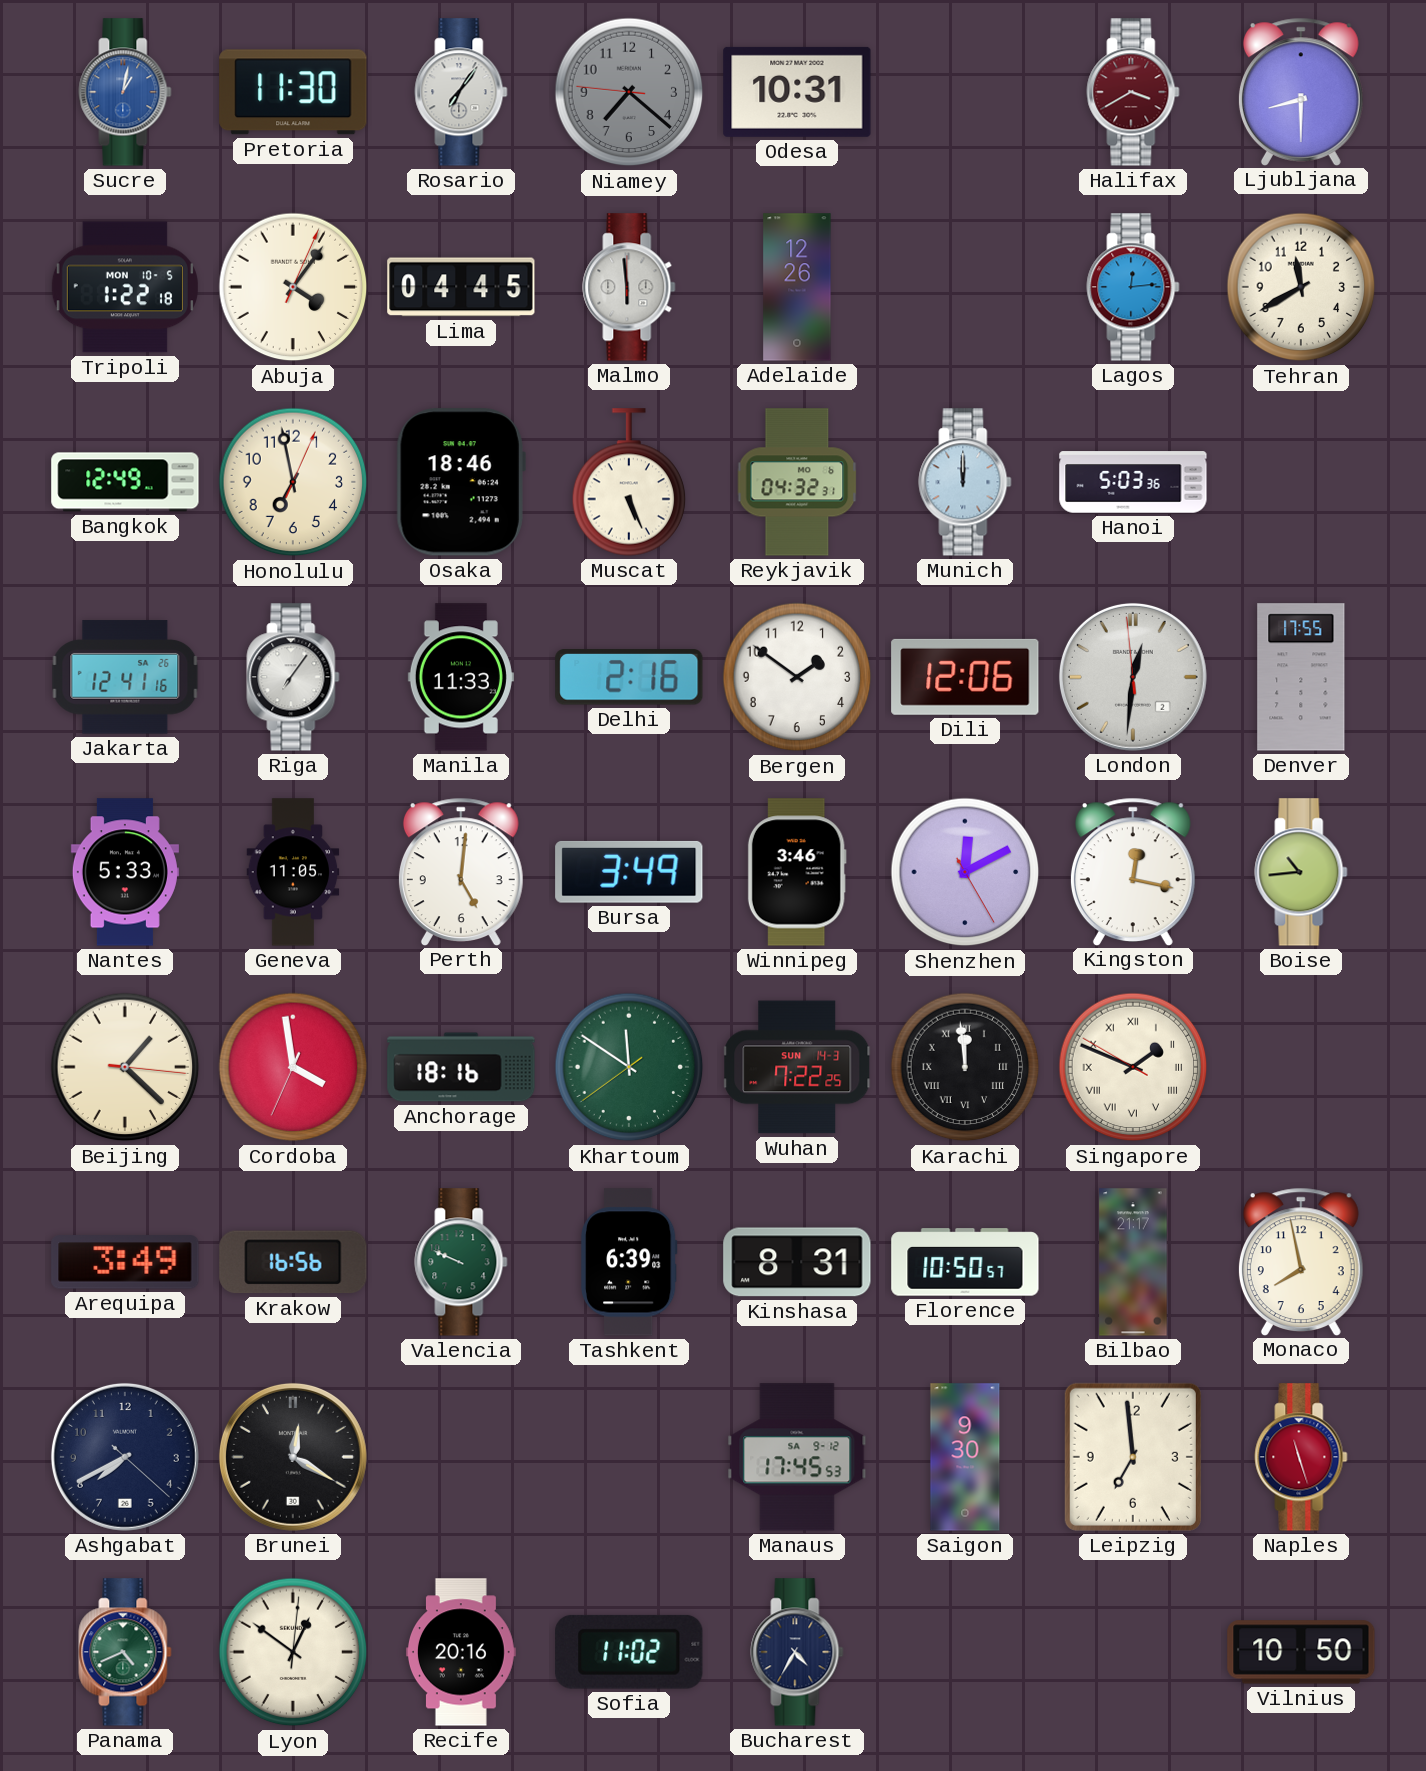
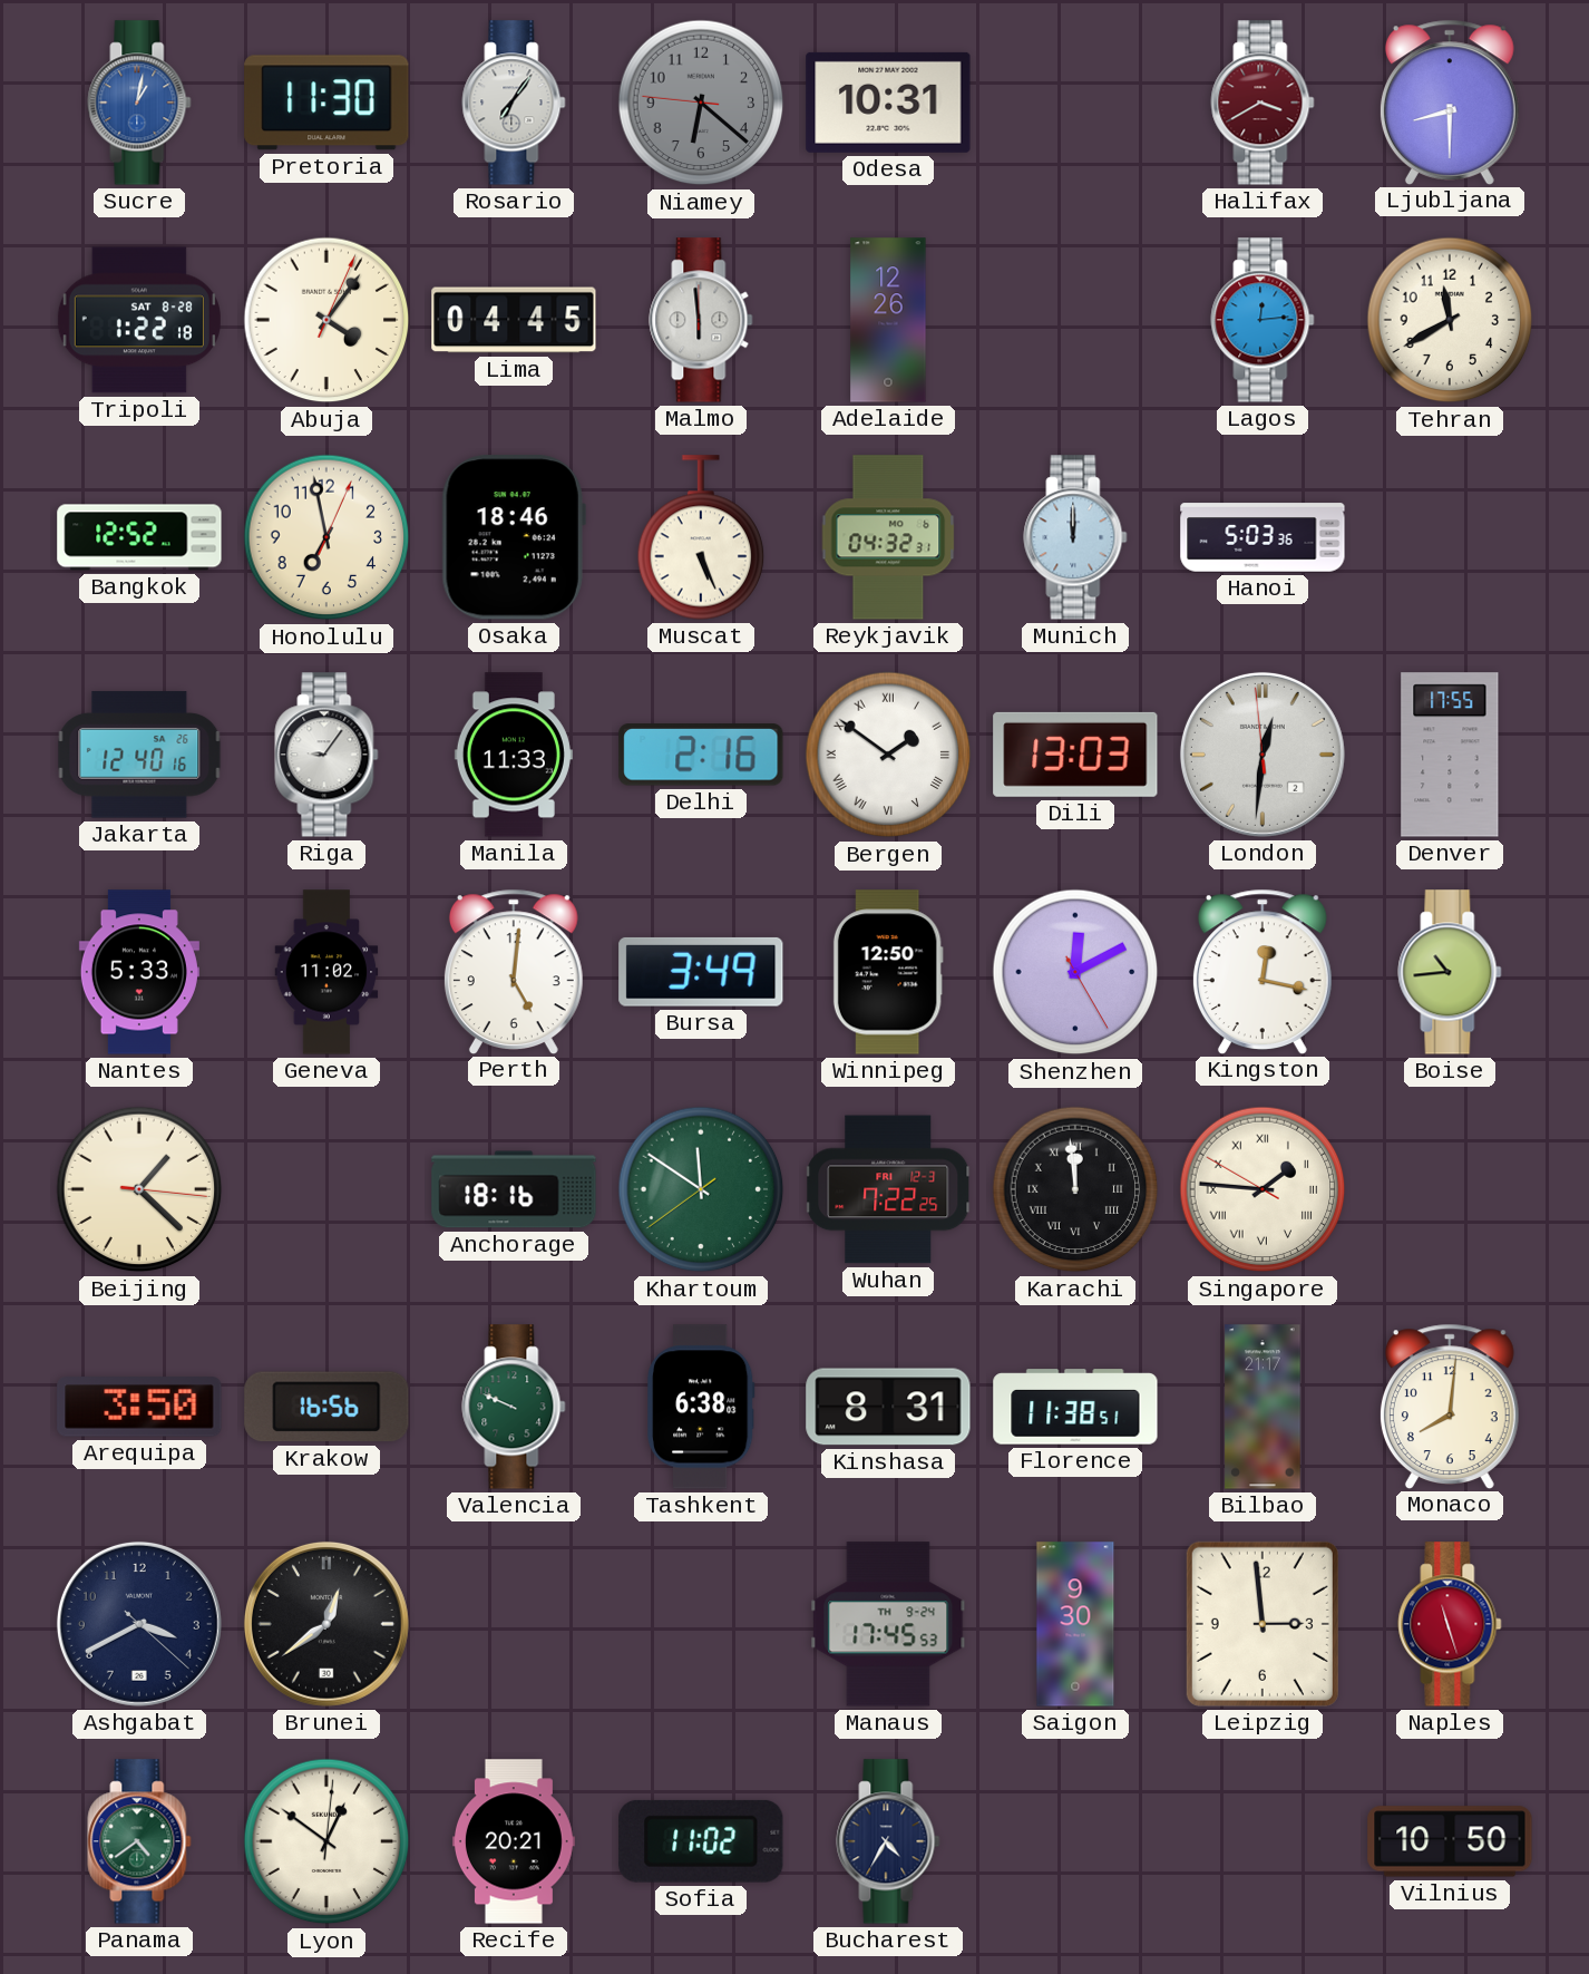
Niamey: 7:21 -> 6:21 (701, 103)
Tripoli date: MON 10-5 -> SAT 8-28 (139, 320)
Bangkok: 12:49 -> 12:52 (139, 537)
Jakarta: 12:41 -> 12:40 (139, 755)
Riga: 7:06 -> 9:06 (326, 755)
Bergen numerals: Arabic -> Roman (888, 755)
Dili: 12:06 -> 13:03 (1075, 755)
Geneva: 11:05 -> 11:02 (326, 972)
Winnipeg: 3:46 -> 12:50 (888, 972)
Cordoba: 3:58 -> none (293, 1067)
Wuhan date: SUN 14-3 -> FRI 12-3 (889, 1189)
Singapore: 1:48 -> 1:45 (1263, 1189)
Arequipa: 3:49 -> 3:50 (139, 1407)
Tashkent: 6:39 -> 6:38 (701, 1407)
Florence: 10:50 -> 11:38 (1075, 1407)
Monaco: 7:58 -> 8:01 (1450, 1406)
Ashgabat: 7:40 -> 3:40 (139, 1624)
Brunei: 12:20 -> 12:39 (326, 1624)
Manaus date: SA 9-12 -> TH 9-24 (888, 1624)
Leipzig: 6:59 -> 2:59 (1263, 1624)
Panama: 4:41 -> 4:39 (139, 1841)
Recife: 20:16 -> 20:21 (514, 1841)
